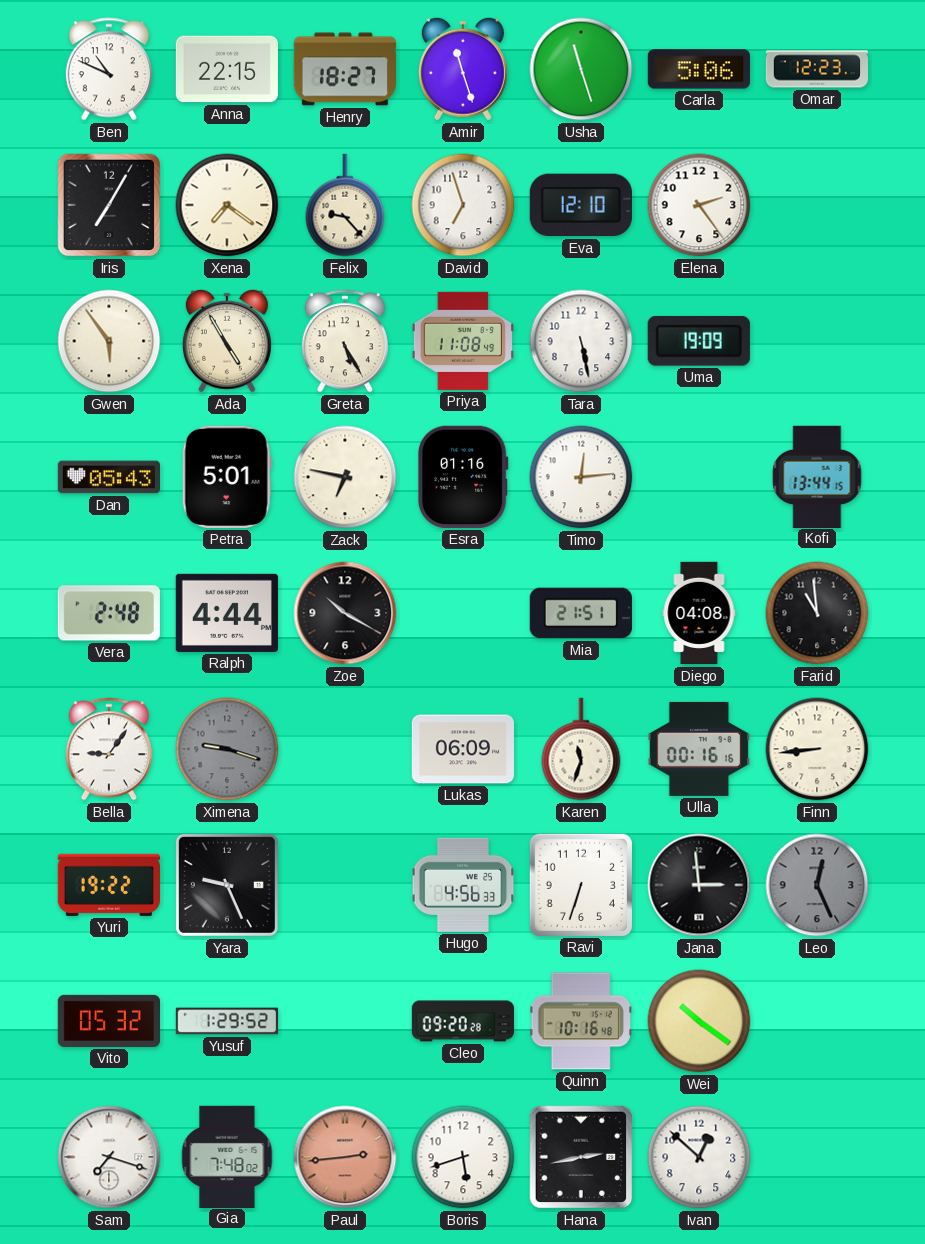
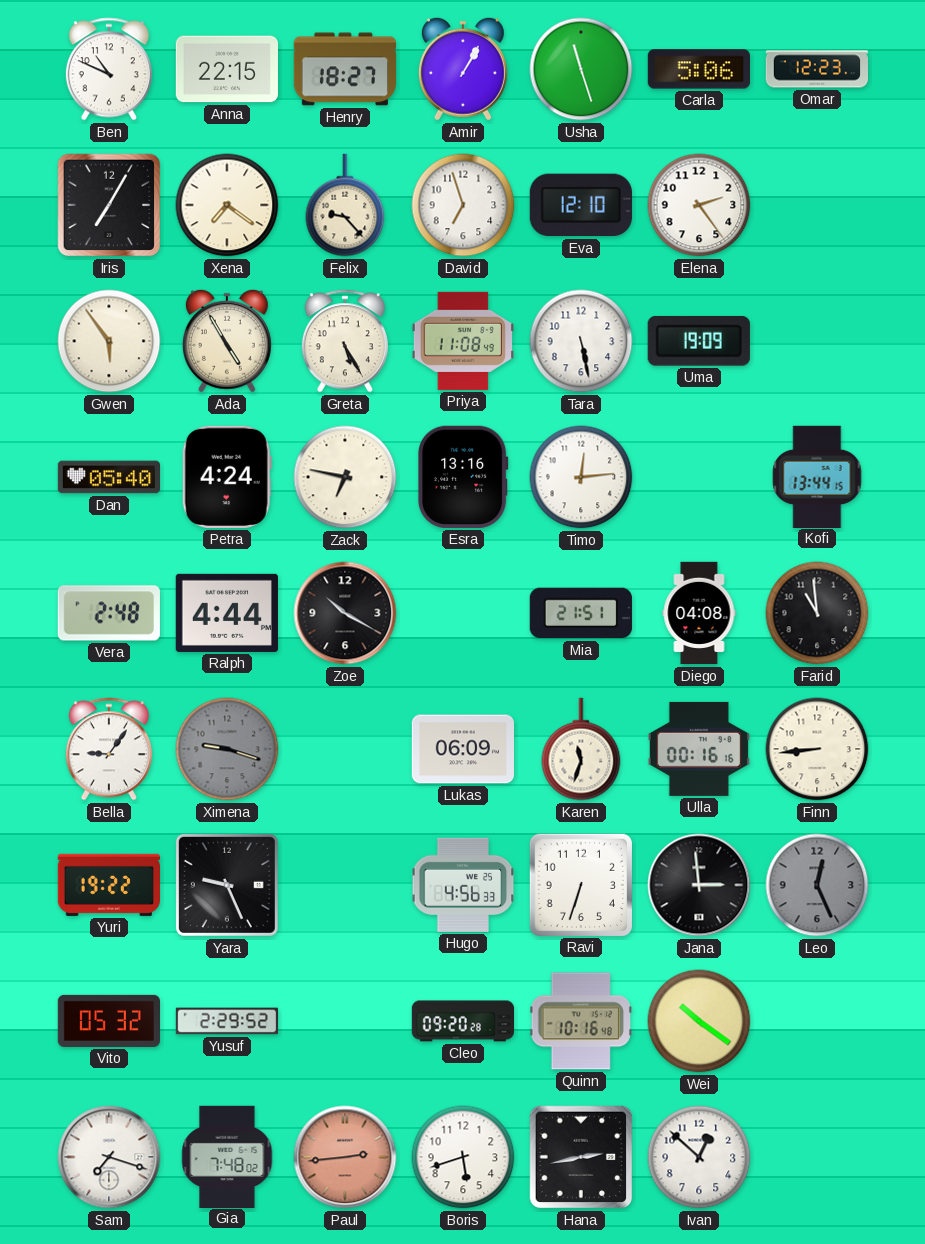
Amir: 11:27 -> 1:05 (463, 69)
Dan: 05:43 -> 05:40 (108, 477)
Petra: 5:01 -> 4:24 (227, 477)
Esra: 01:16 -> 13:16 (464, 477)
Yusuf: 1:29 -> 2:29 (227, 1021)
